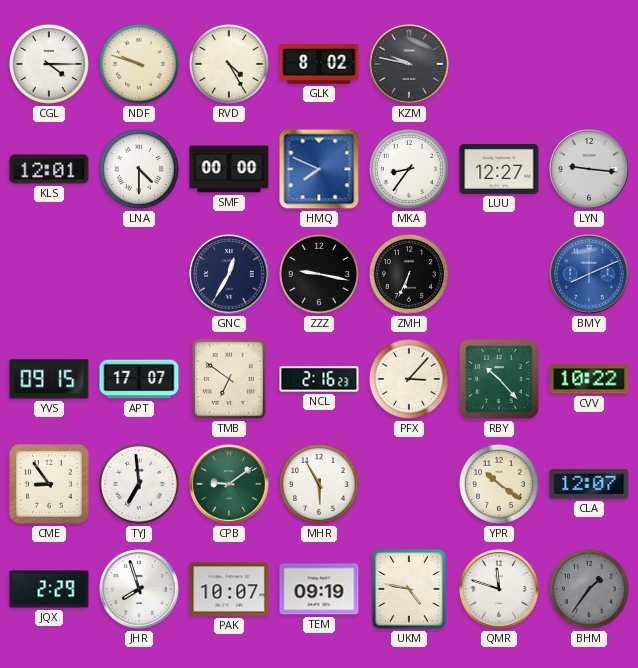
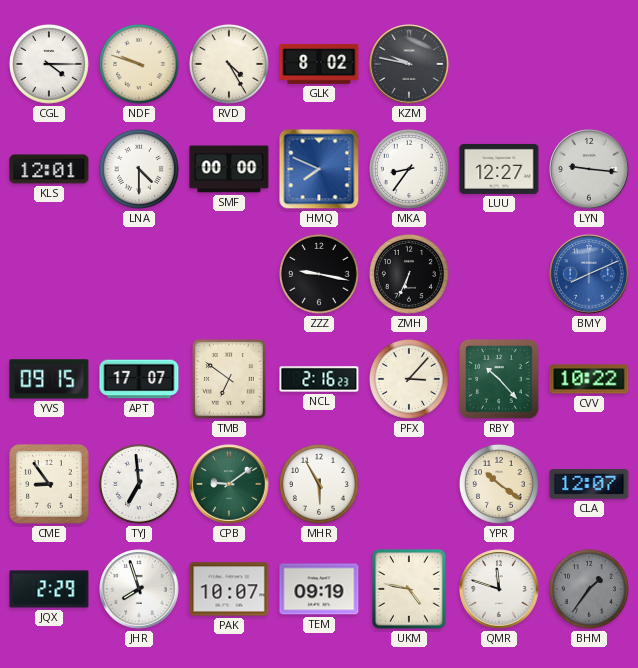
GNC: 12:35 -> none (229, 274)
